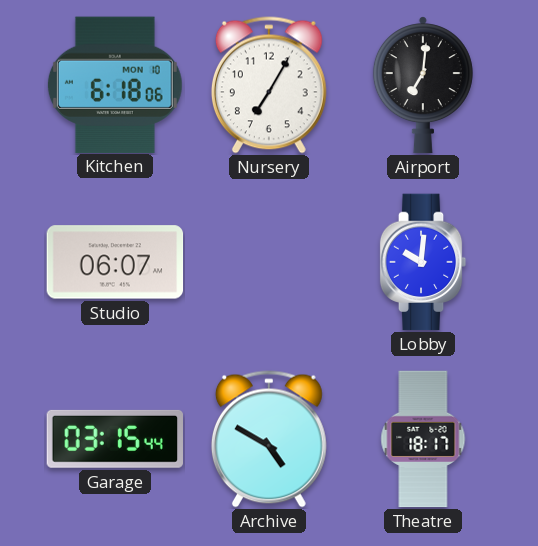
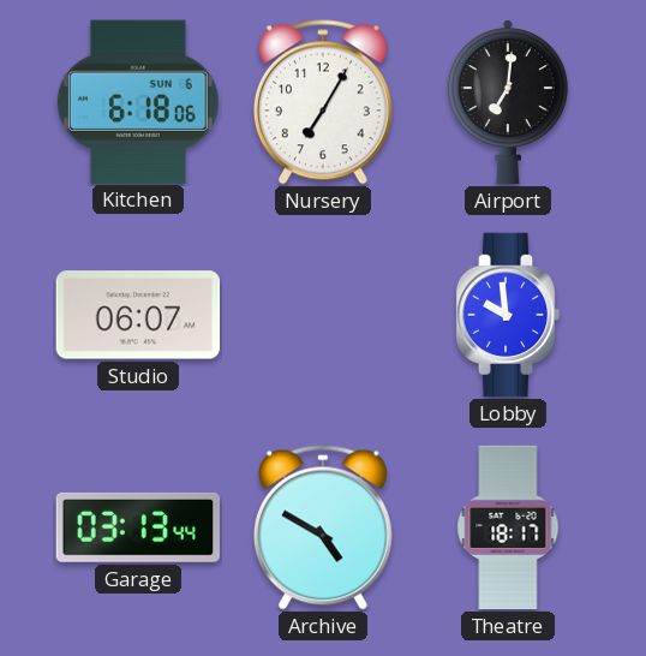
Kitchen date: MON 10 -> SUN 6 (138, 101)
Lobby: 10:01 -> 9:59 (508, 315)
Garage: 03:15 -> 03:13 (137, 527)
